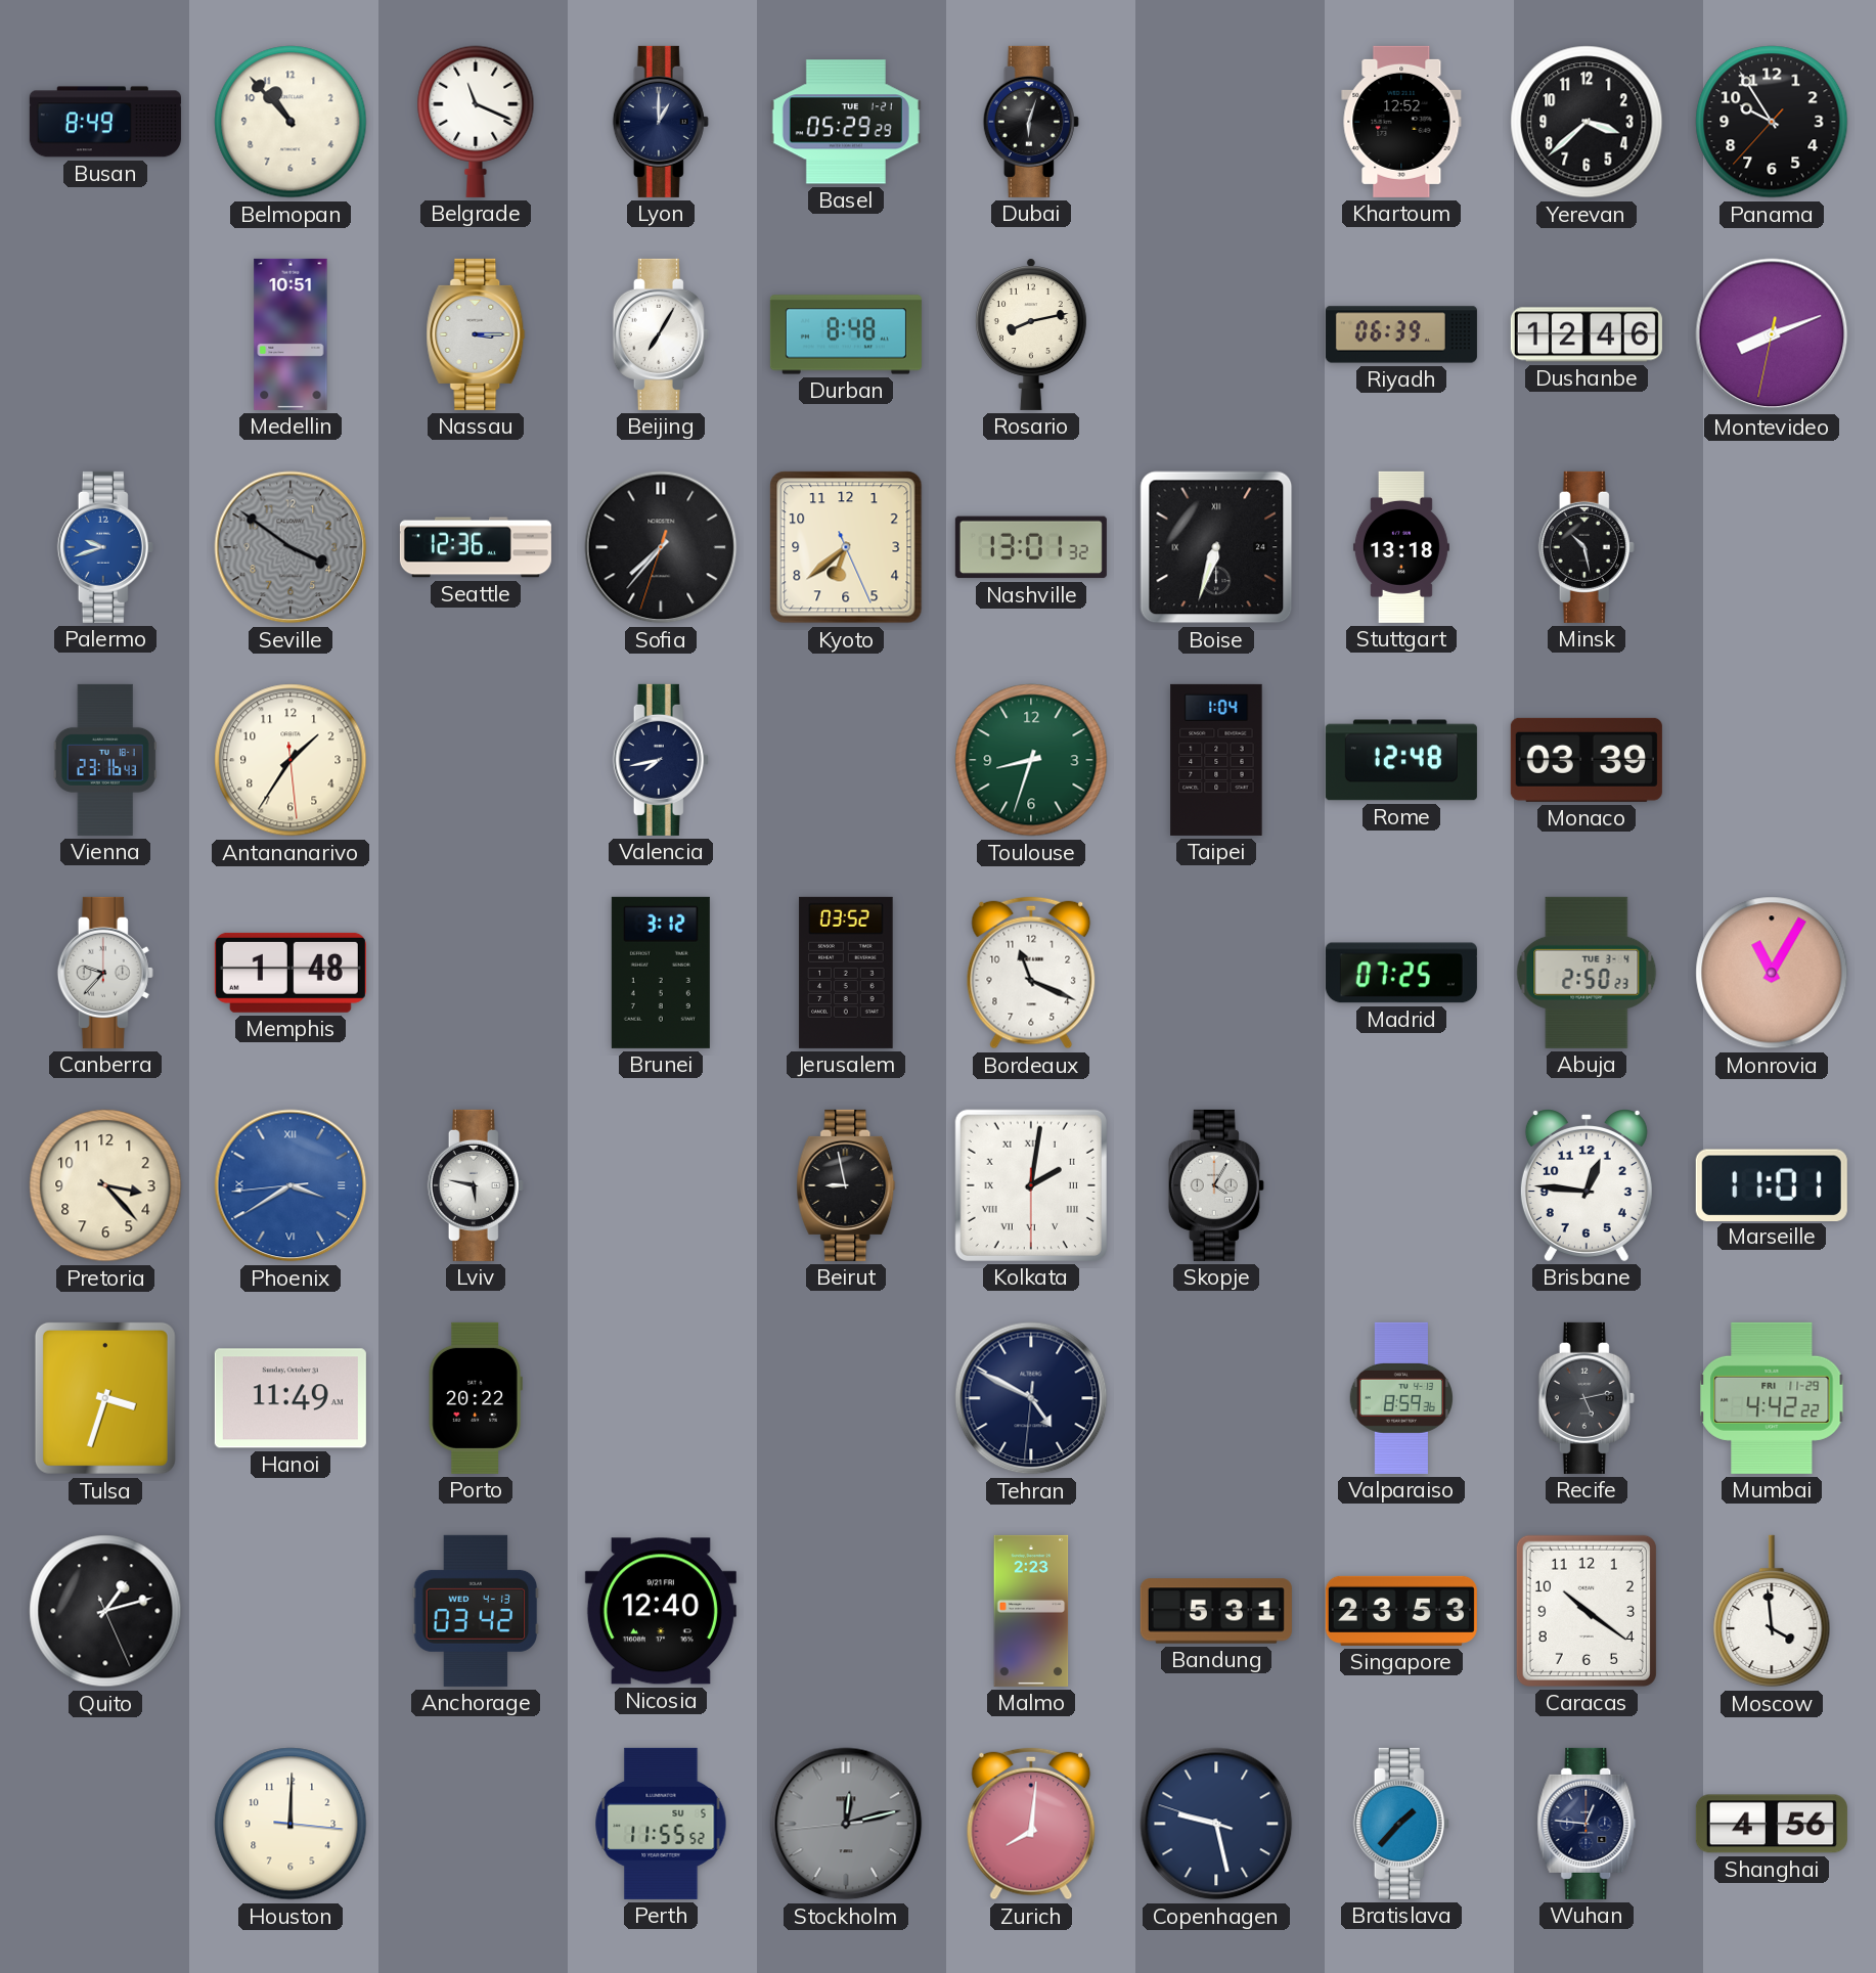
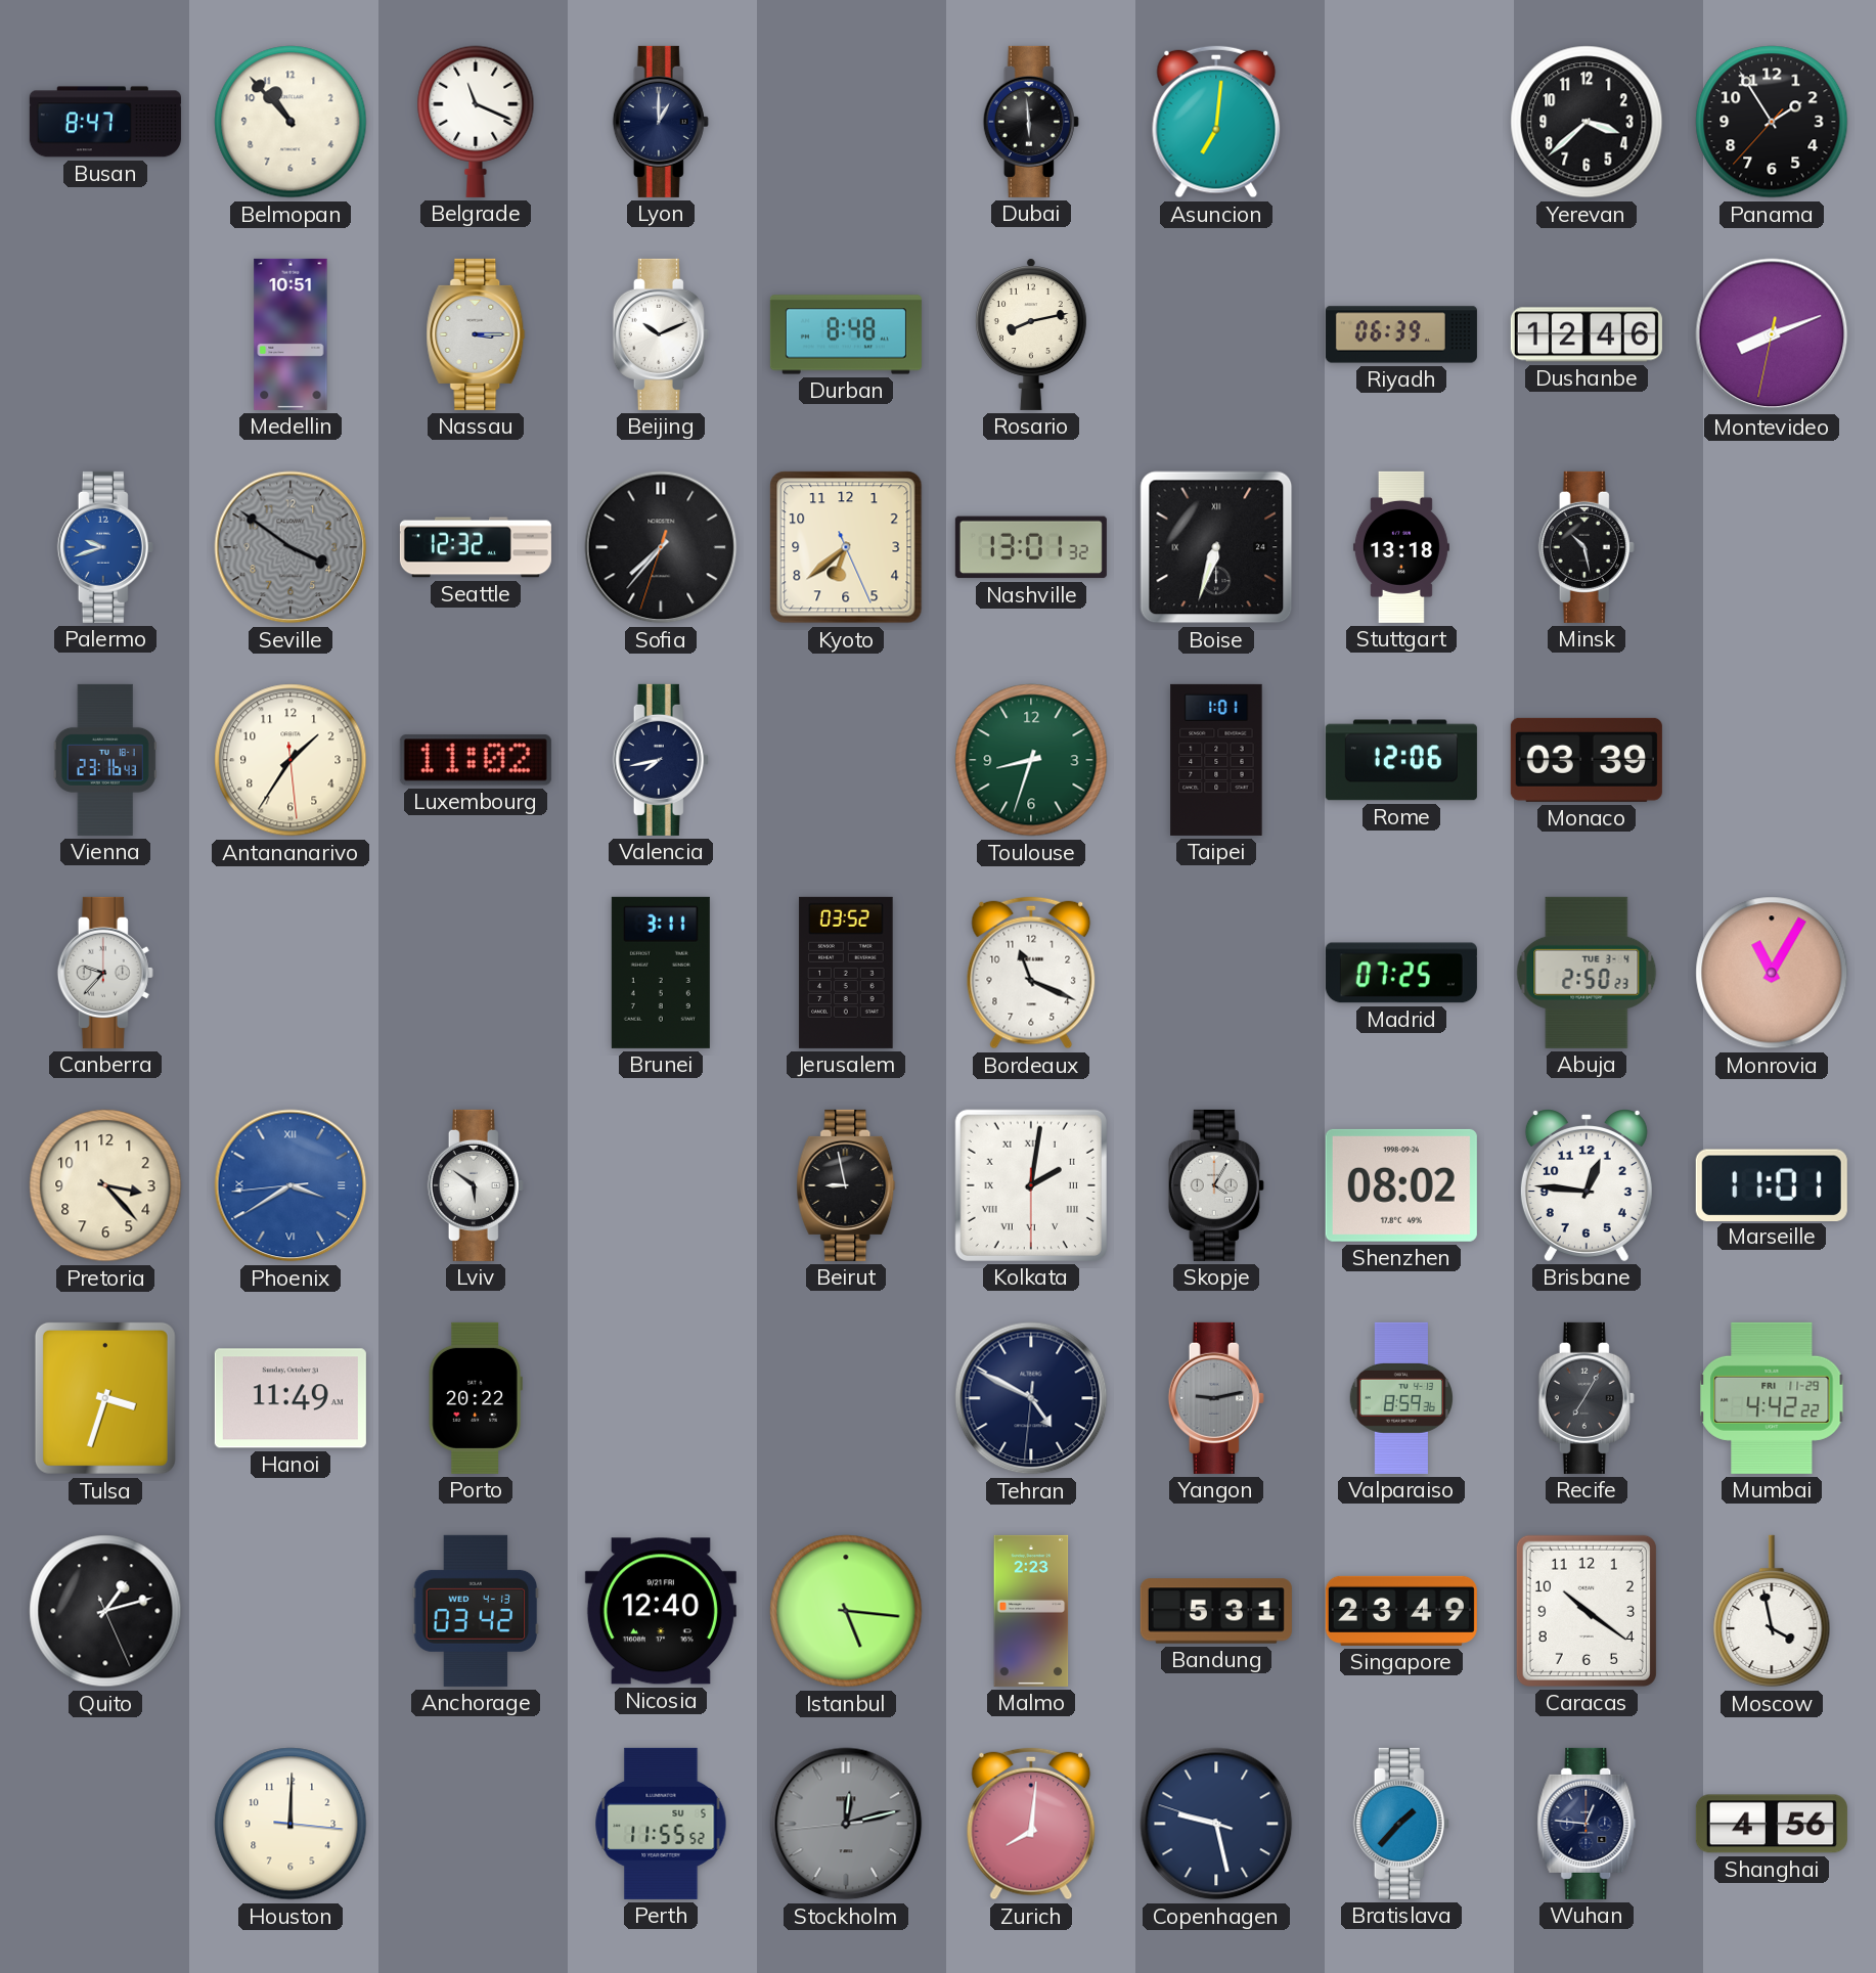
Busan: 8:49 -> 8:47 (105, 122)
Basel: 05:29 -> none (846, 122)
Dubai: 6:03 -> 5:59 (1031, 122)
Asuncion: none -> 7:01 (1216, 122)
Khartoum: 12:52 -> none (1401, 122)
Panama: 9:54 -> 1:54 (1772, 122)
Beijing: 7:05 -> 10:11 (661, 334)
Seattle: 12:36 -> 12:32 (476, 547)
Luxembourg: none -> 11:02 (476, 760)
Taipei: 1:04 -> 1:01 (1216, 760)
Rome: 12:48 -> 12:06 (1401, 760)
Memphis: 1:48 -> none (291, 973)
Brunei: 3:12 -> 3:11 (661, 973)
Lviv: 5:47 -> 5:51 (476, 1185)
Shenzhen: none -> 08:02 (1401, 1185)
Yangon: none -> 9:13 (1216, 1398)
Recife: 5:13 -> 7:05 (1587, 1398)
Istanbul: none -> 5:16 (846, 1611)
Singapore: 23:53 -> 23:49 (1401, 1611)
Moscow: 3:59 -> 3:58 (1772, 1611)
